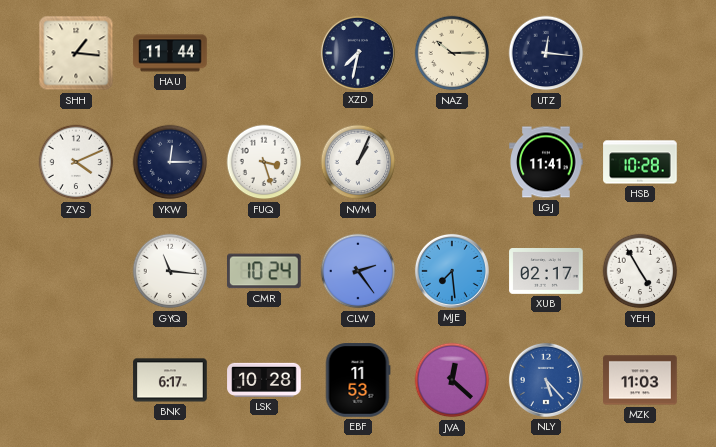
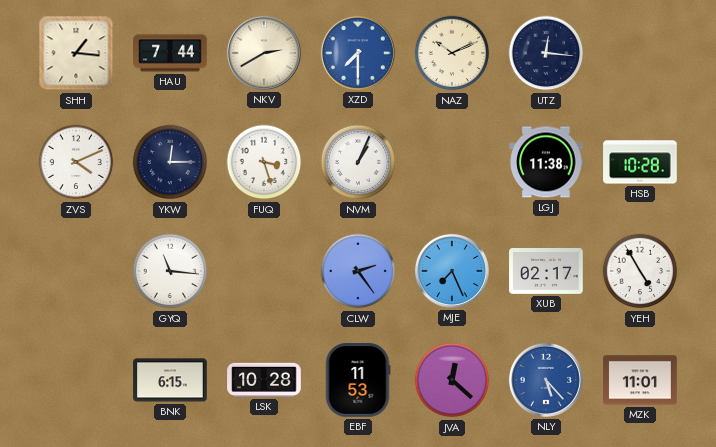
HAU: 11:44 -> 7:44 (170, 53)
NKV: none -> 2:40 (264, 53)
XZD: 7:32 -> 7:30 (358, 53)
XZD dial: navy -> blue (358, 53)
NAZ: 10:15 -> 10:11 (452, 53)
LGJ: 11:41 -> 11:38 (546, 162)
CMR: 10:24 -> none (265, 271)
MJE: 7:29 -> 7:26 (452, 271)
BNK: 6:17 -> 6:15 (170, 380)
MZK: 11:03 -> 11:01 (640, 380)
